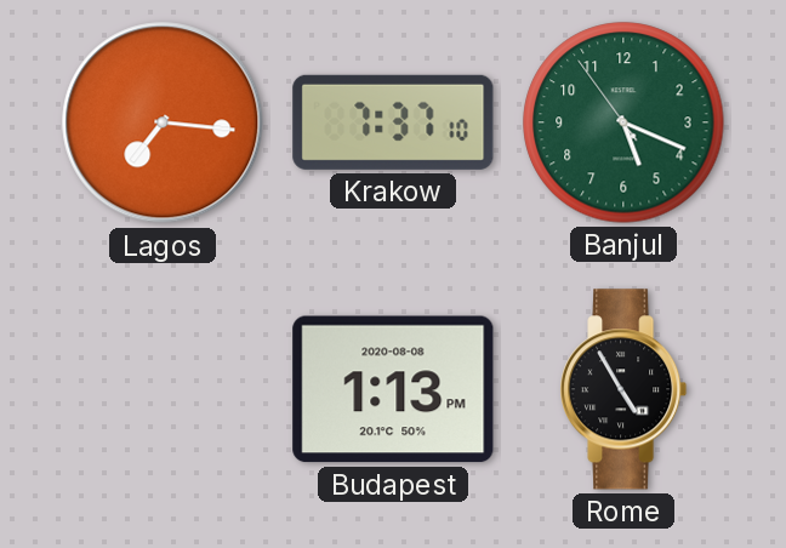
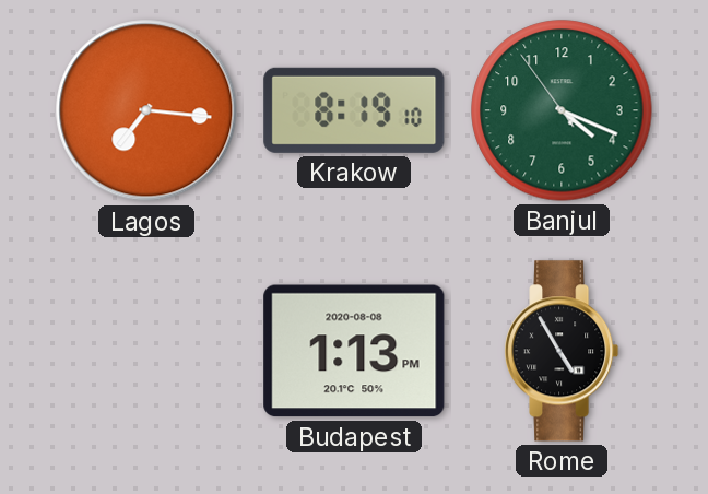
Krakow: 7:37 -> 8:19 (354, 110)
Banjul: 5:18 -> 4:18 (562, 110)
